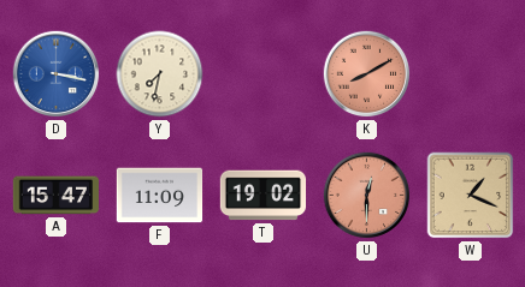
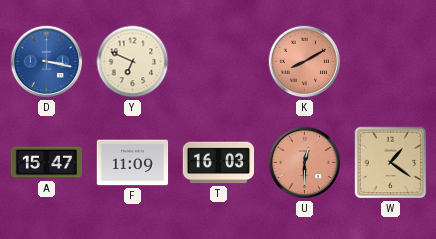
Y: 7:32 -> 6:49 (133, 62)
T: 19:02 -> 16:03 (219, 163)
W: 1:19 -> 1:21 (391, 163)
